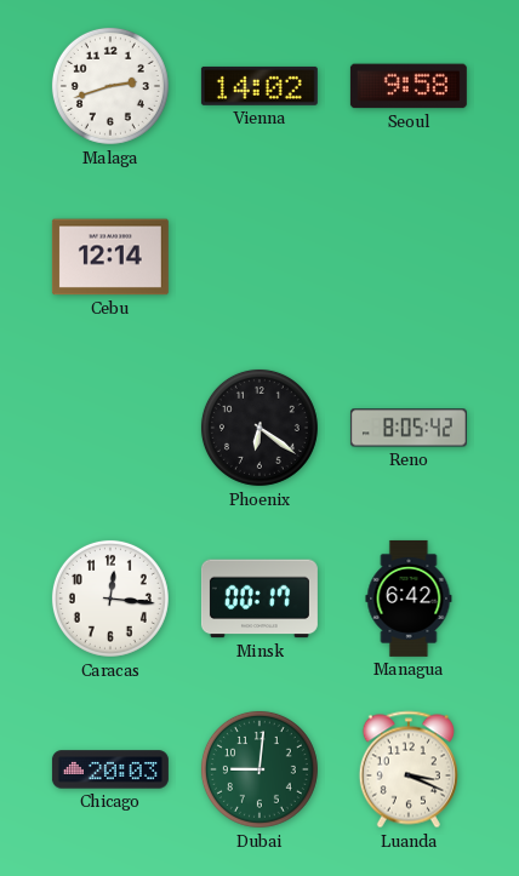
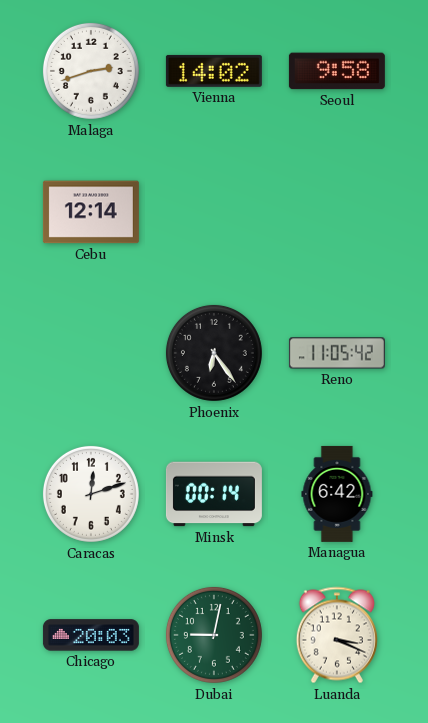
Phoenix: 6:21 -> 6:24 (214, 353)
Reno: 8:05 -> 11:05 (337, 353)
Caracas: 12:16 -> 12:12 (91, 494)
Minsk: 00:17 -> 00:14 (214, 494)
Dubai: 9:01 -> 9:02 (214, 635)
